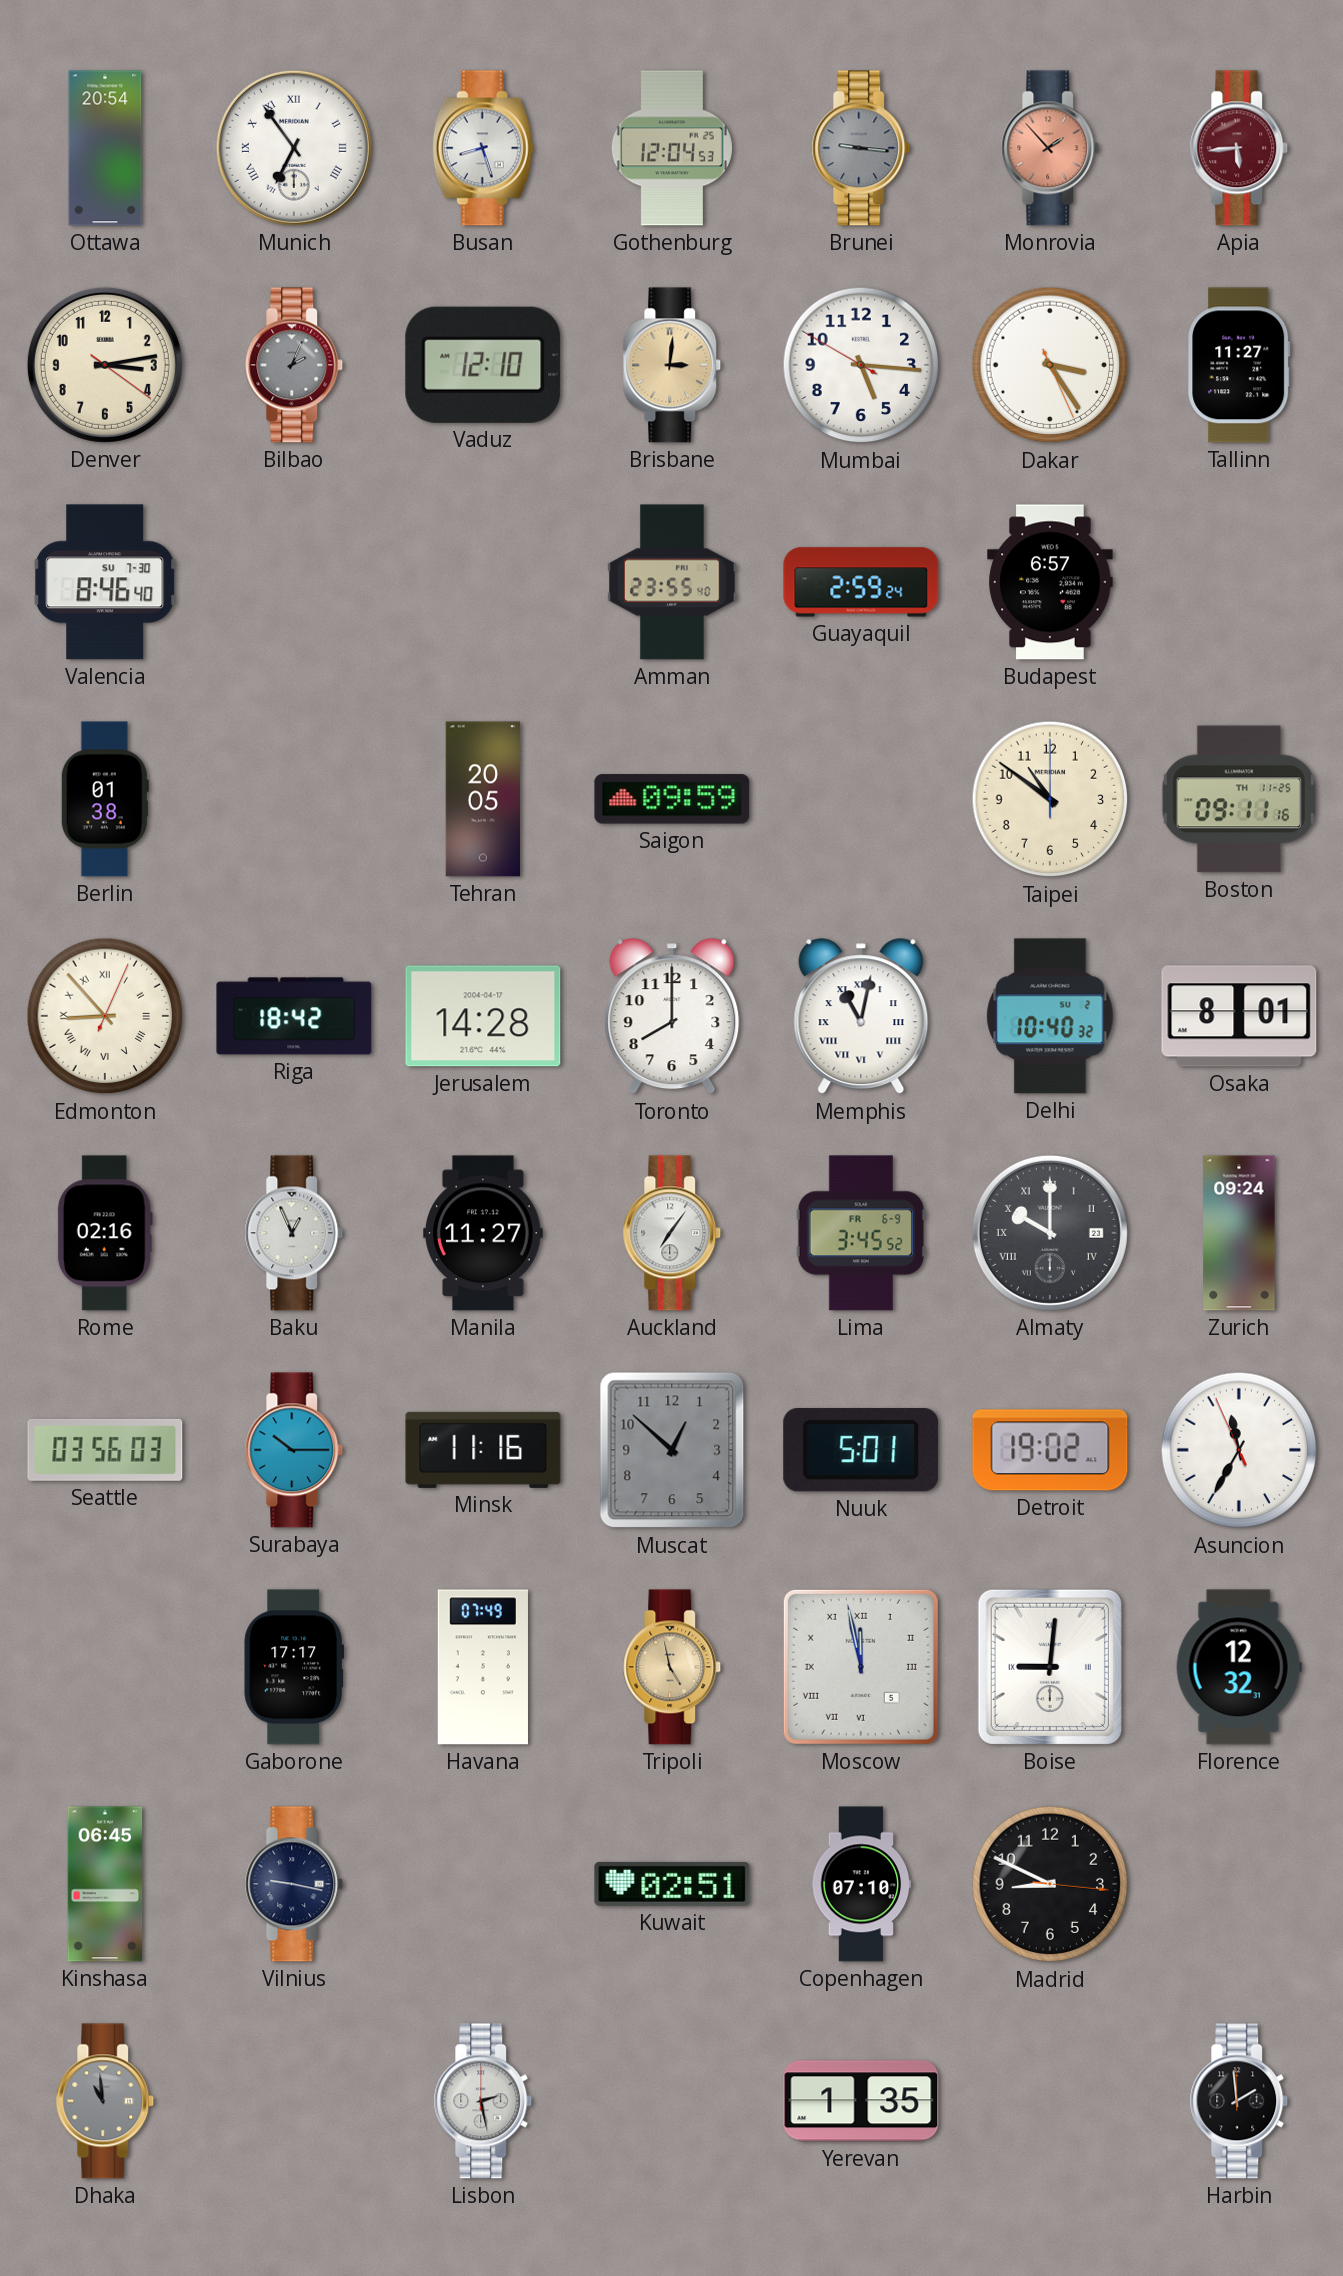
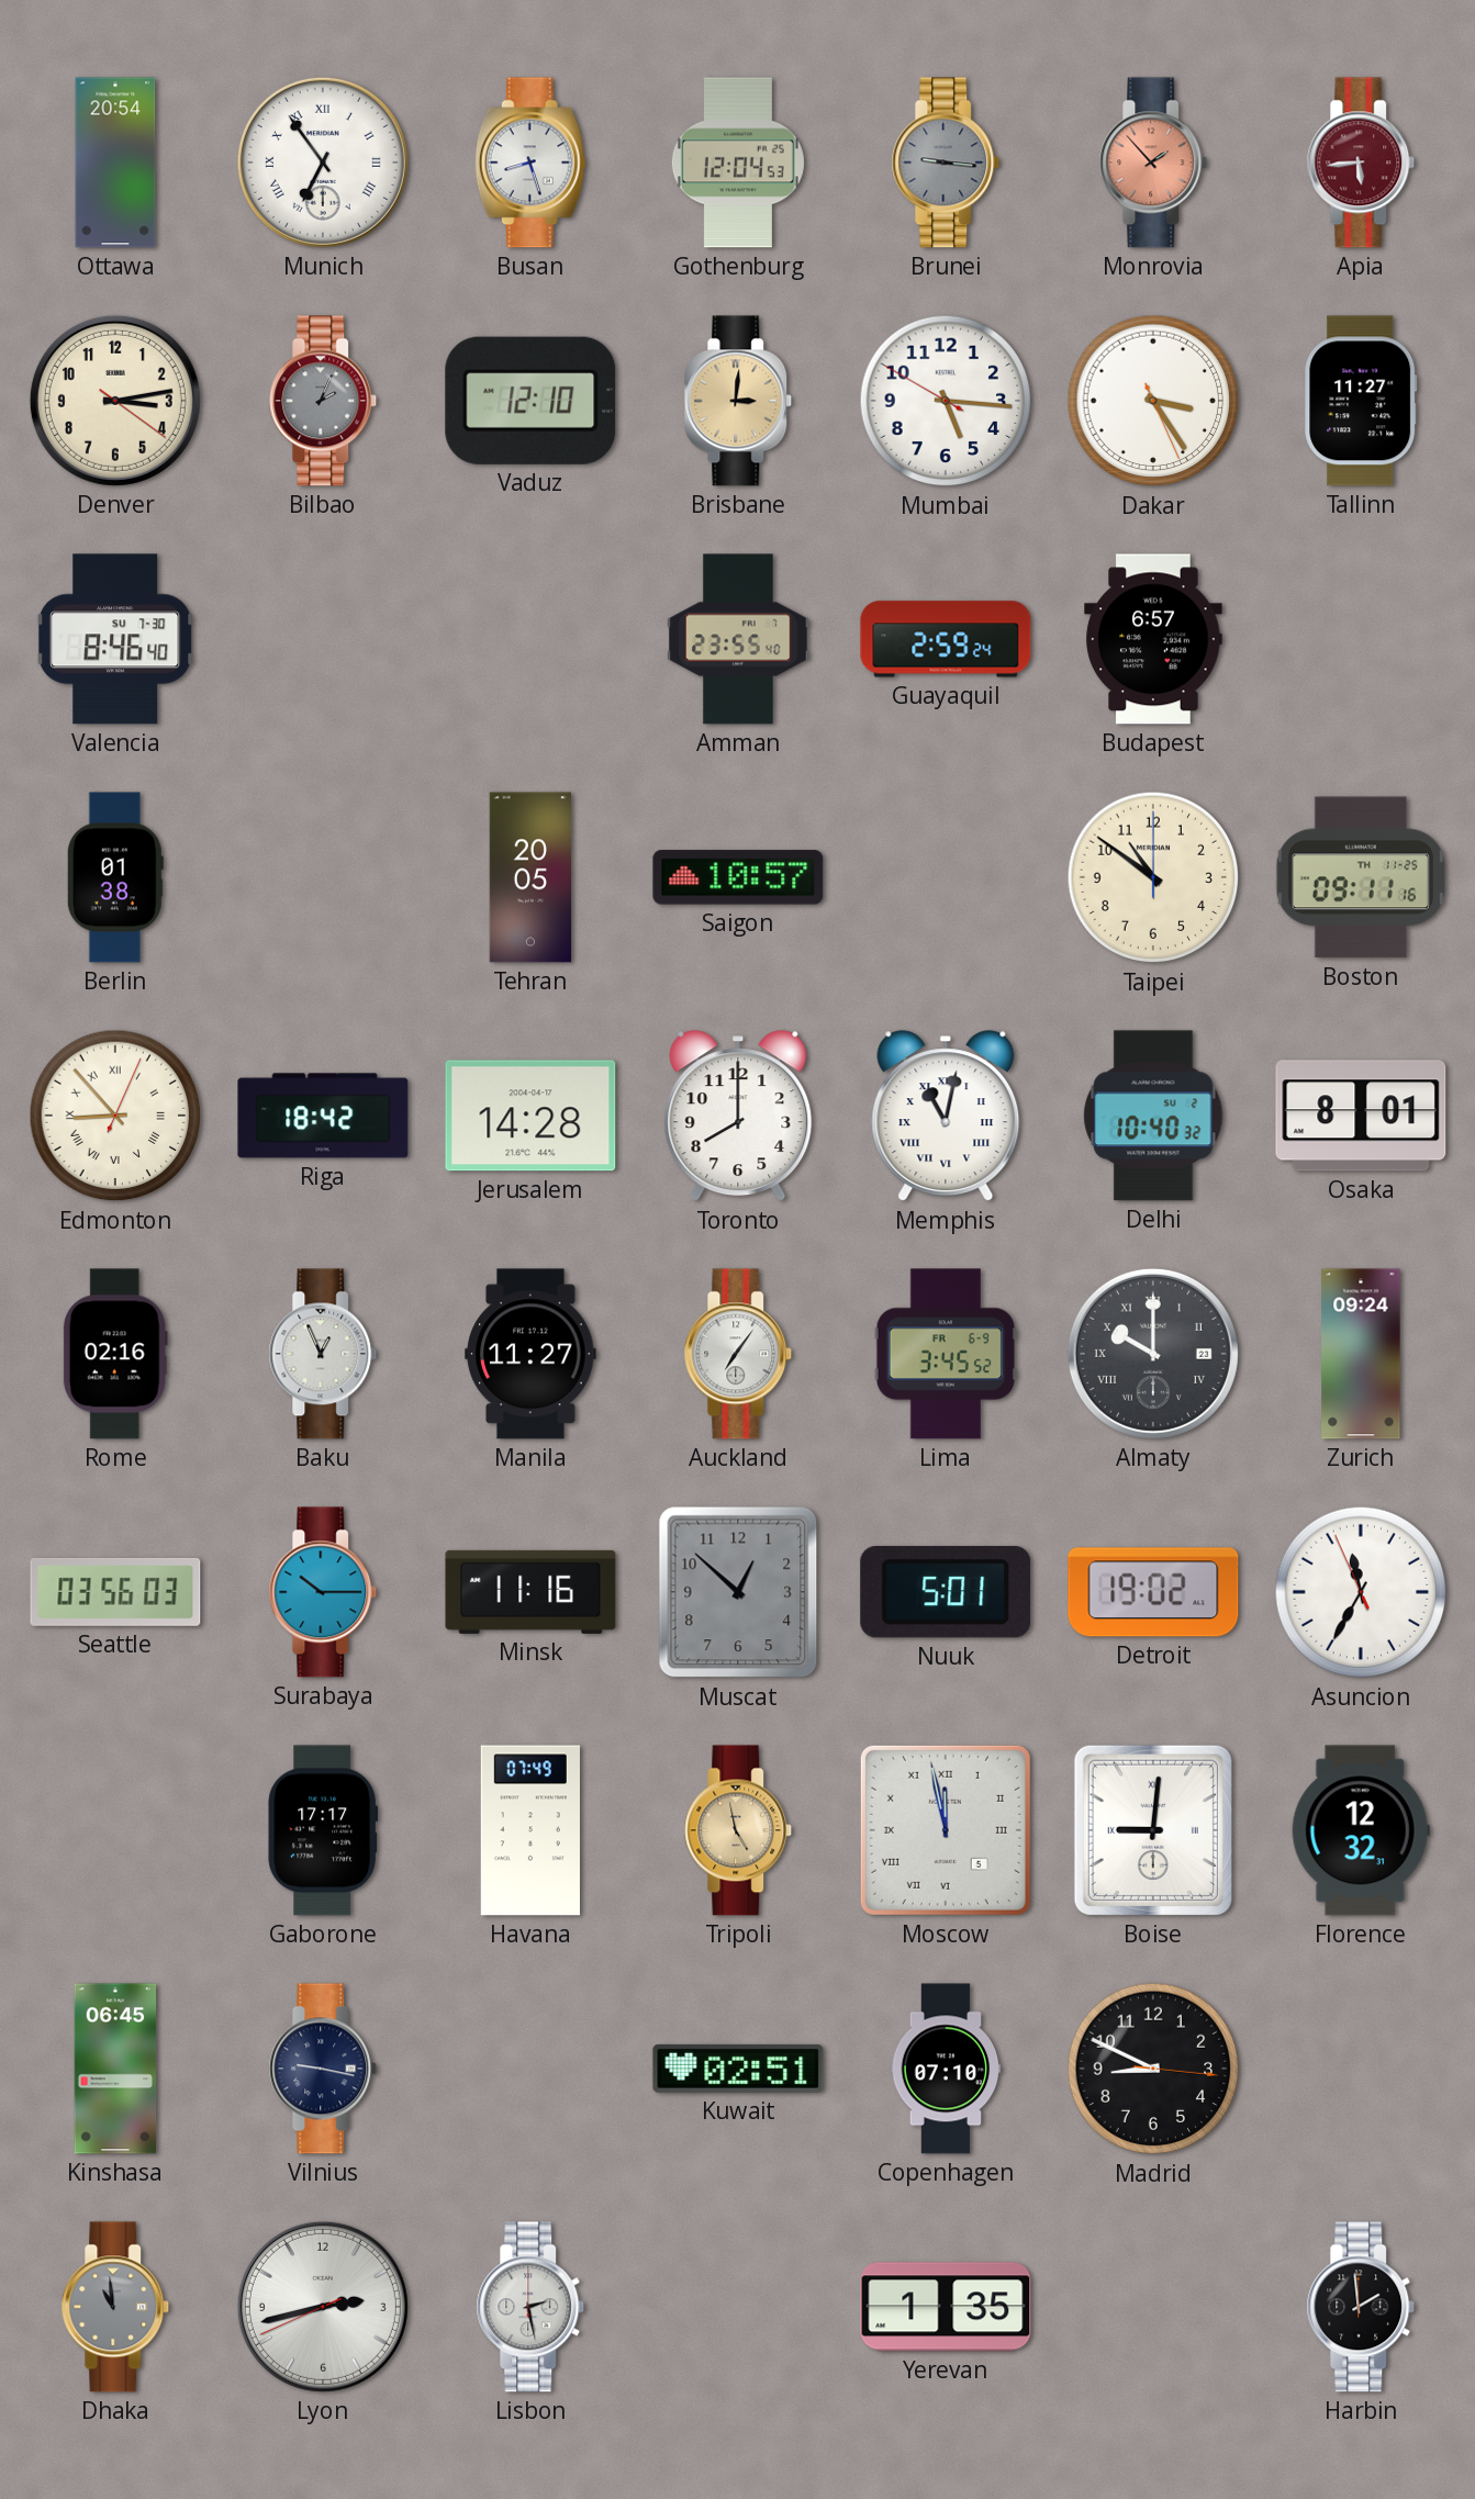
Saigon: 09:59 -> 10:57 (738, 877)
Lyon: none -> 2:42 (323, 2307)
